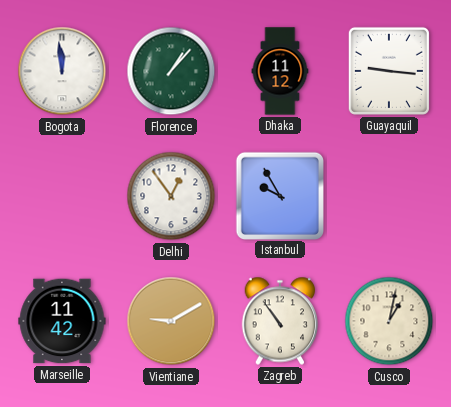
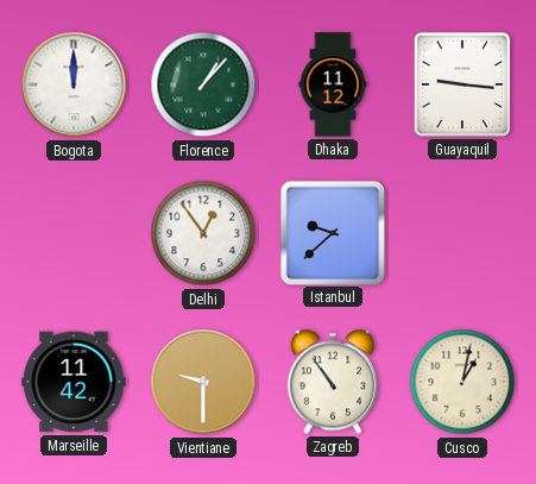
Bogota: 11:59 -> 12:00 (74, 84)
Istanbul: 9:55 -> 9:38 (332, 232)
Vientiane: 9:10 -> 9:30 (203, 382)
